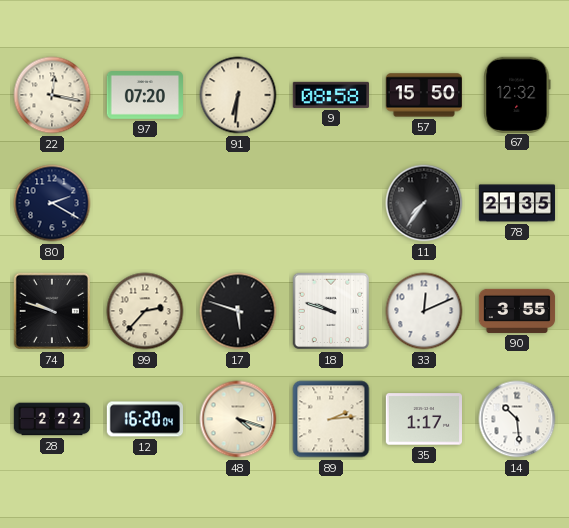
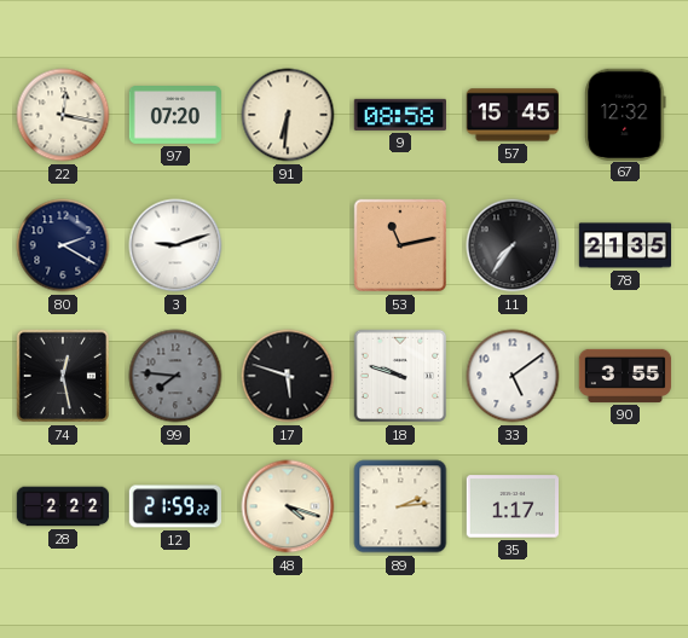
57: 15:50 -> 15:45 (511, 115)
3: none -> 9:12 (175, 245)
53: none -> 11:13 (400, 245)
74: 9:48 -> 12:28 (63, 376)
99: 2:37 -> 7:46 (175, 376)
99 dial: cream -> grey (175, 376)
33: 12:11 -> 5:09 (513, 376)
12: 16:20 -> 21:59 (174, 506)
14: 10:29 -> none (517, 419)
